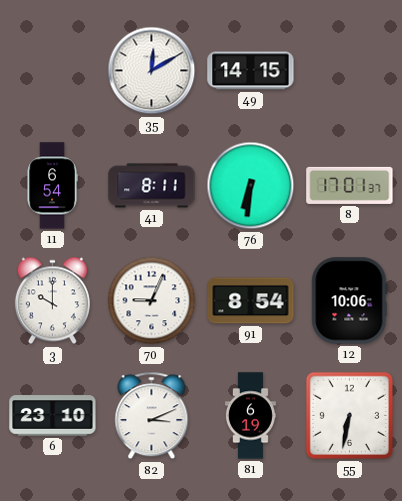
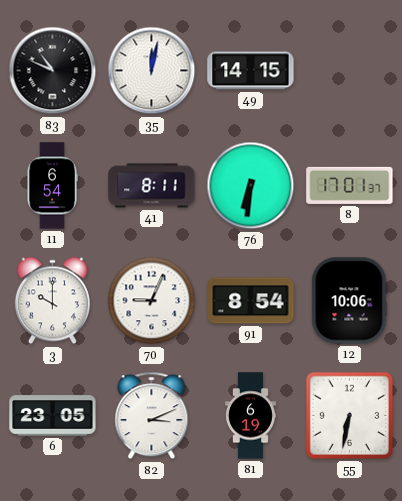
83: none -> 10:49 (53, 71)
35: 12:10 -> 12:02 (152, 71)
6: 23:10 -> 23:05 (53, 416)
